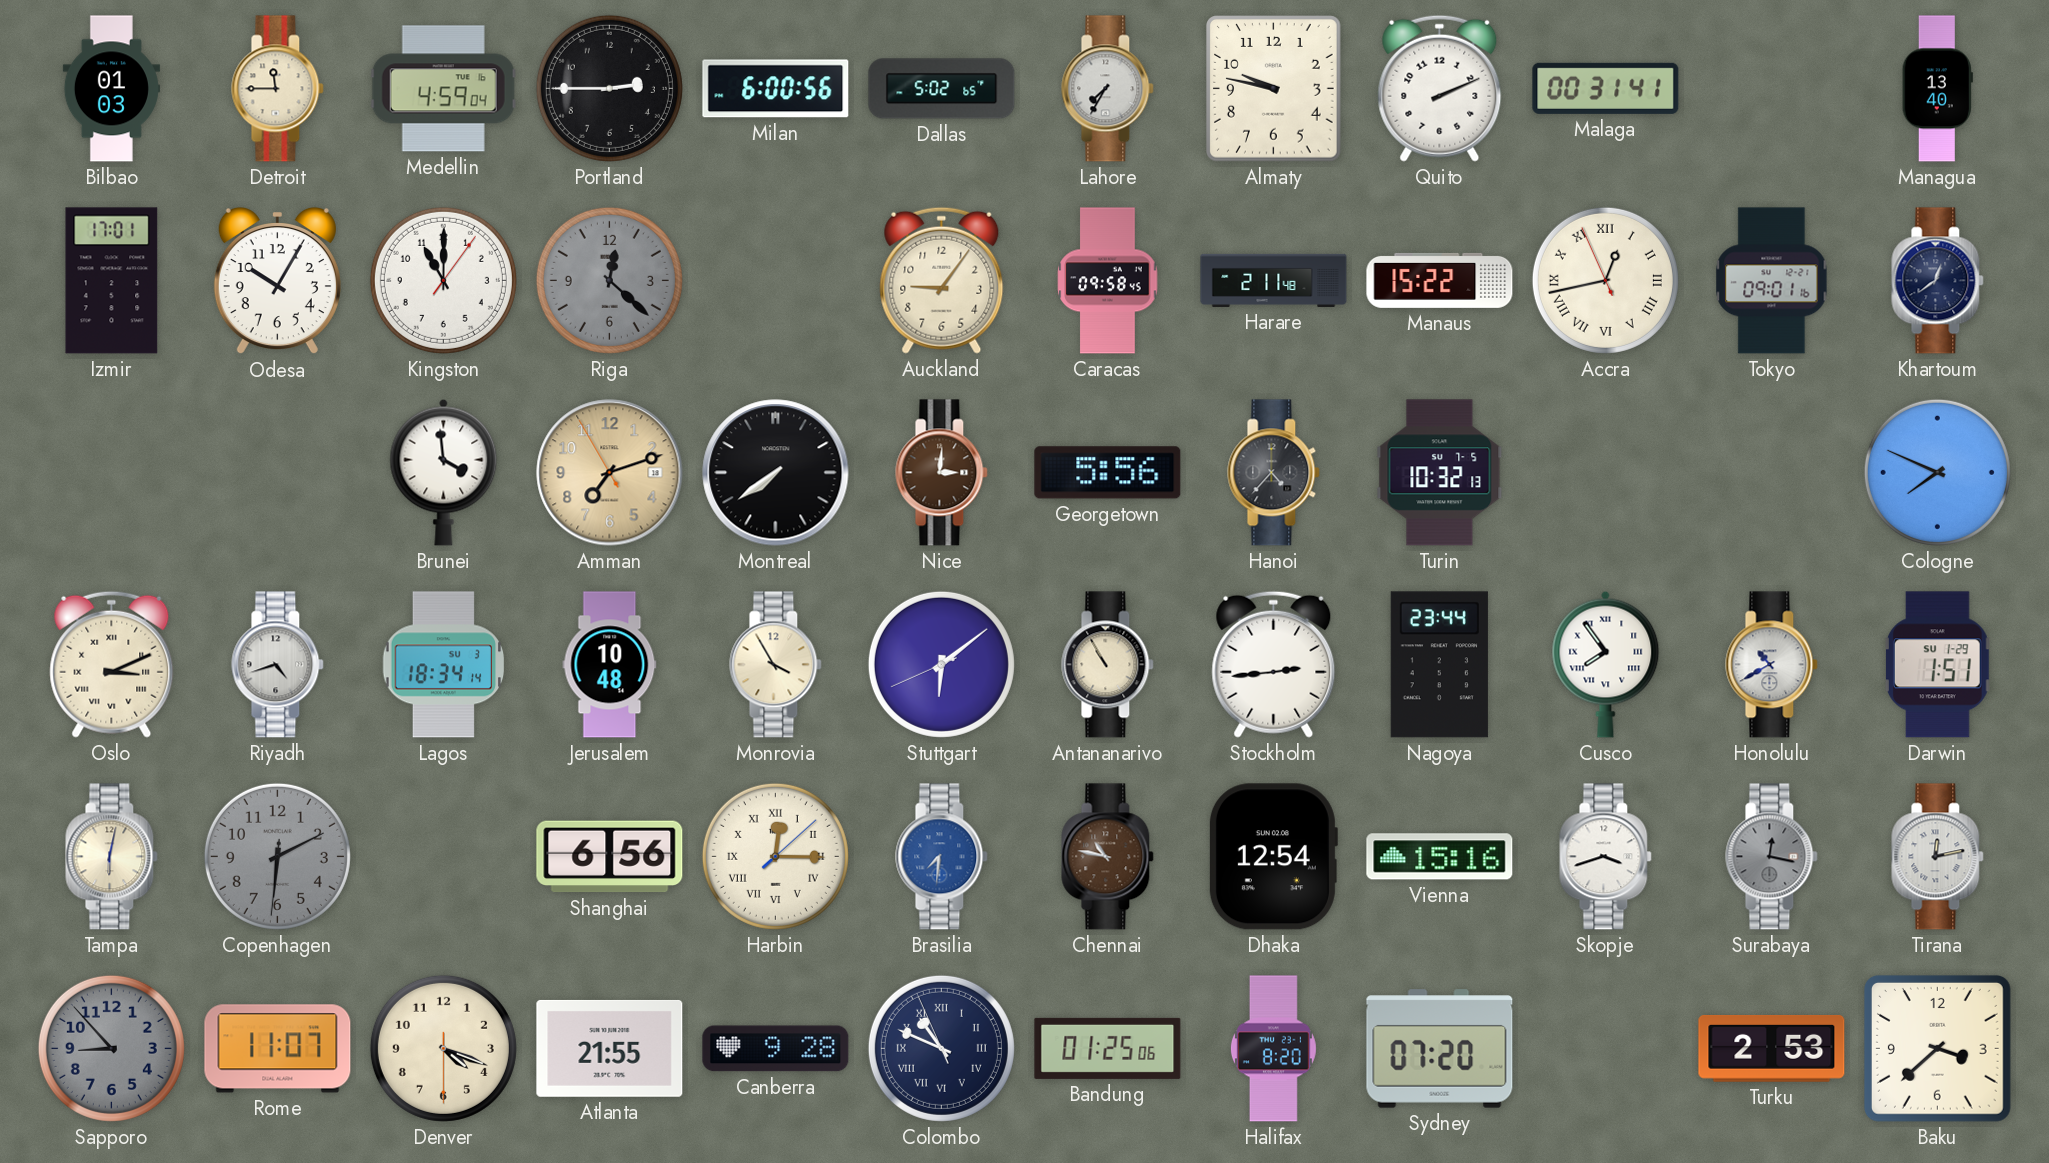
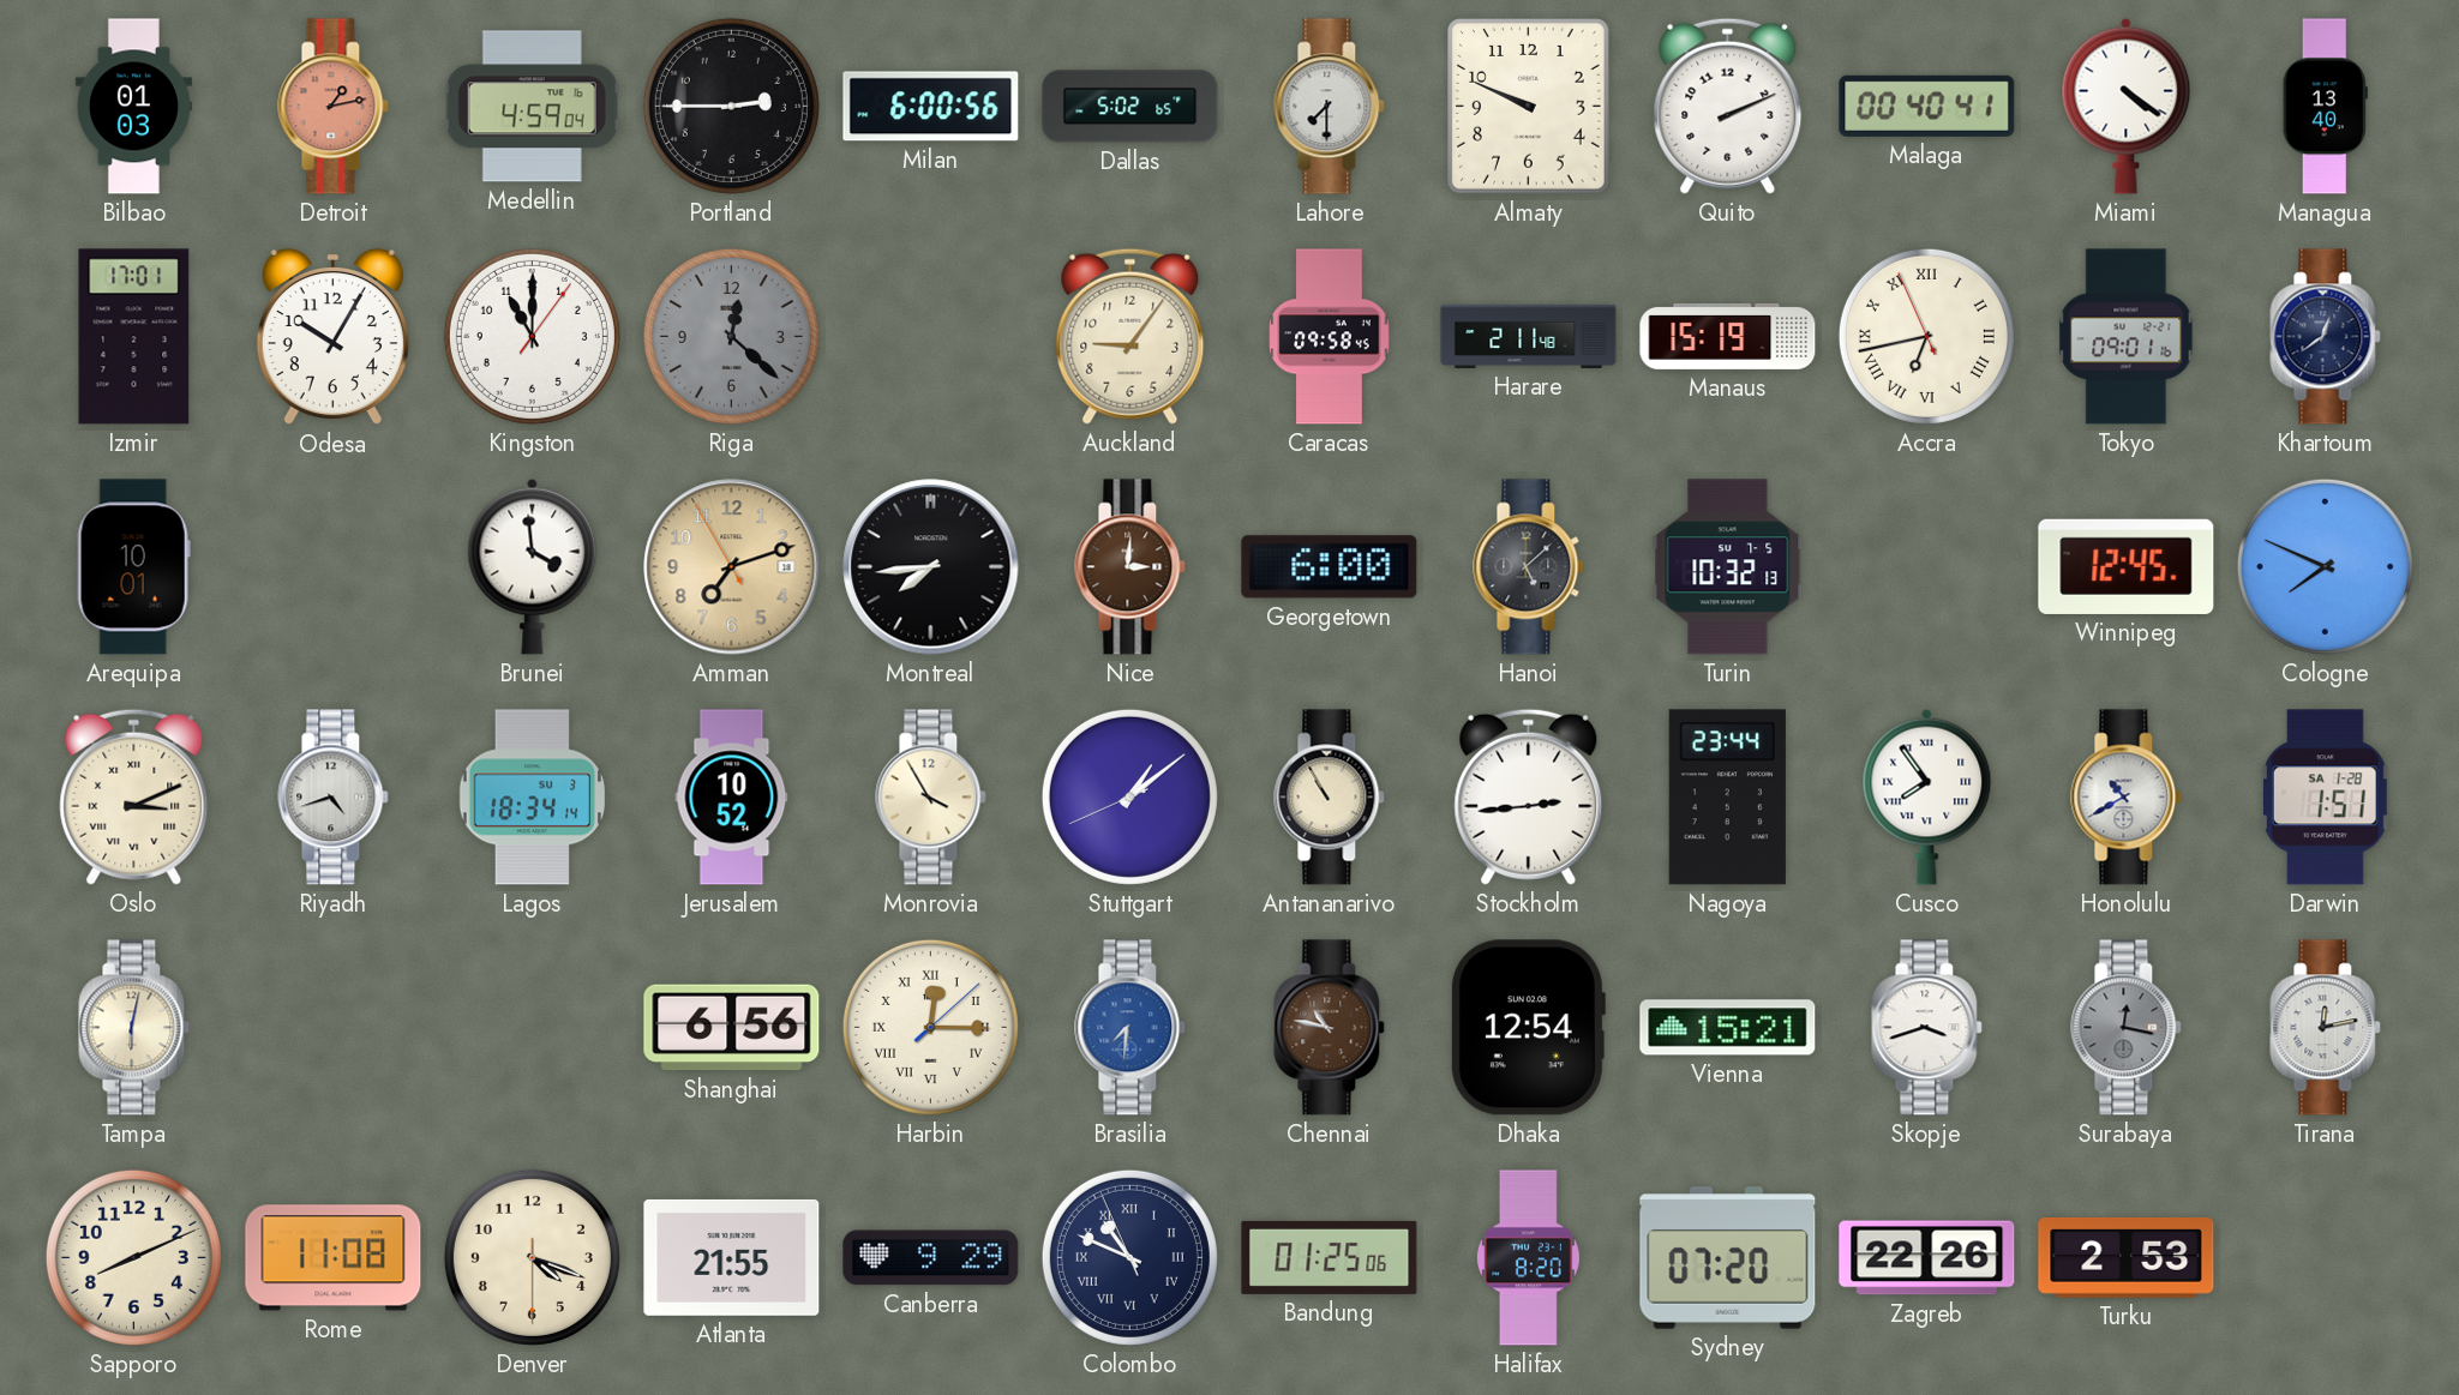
Detroit: 11:45 -> 1:13 (334, 107)
Detroit dial: cream -> salmon (334, 107)
Lahore: 7:35 -> 7:30 (1330, 107)
Almaty: 9:47 -> 9:49 (1529, 107)
Malaga: 00:31 -> 00:40 (1927, 106)
Miami: none -> 4:21 (2127, 106)
Manaus: 15:22 -> 15:19 (1728, 336)
Accra: 12:42 -> 6:42 (1926, 336)
Arequipa: none -> 10:01 (133, 567)
Montreal: 7:39 -> 7:44 (931, 567)
Georgetown: 5:56 -> 6:00 (1330, 567)
Hanoi: 4:37 -> 5:08 (1529, 567)
Winnipeg: none -> 12:45 (2127, 566)
Jerusalem: 10:48 -> 10:52 (732, 798)
Stuttgart: 6:08 -> 1:08 (1129, 796)
Darwin date: SU 1-29 -> SA 1-28 (2325, 798)
Copenhagen: 6:10 -> none (277, 856)
Vienna: 15:16 -> 15:21 (1728, 1028)
Sapporo: 8:53 -> 8:11 (133, 1257)
Sapporo dial: grey -> cream (133, 1257)
Rome: 11:07 -> 11:08 (334, 1258)
Canberra: 9:28 -> 9:29 (931, 1258)
Zagreb: none -> 22:26 (1927, 1258)
Baku: 3:38 -> none (1937, 1048)
